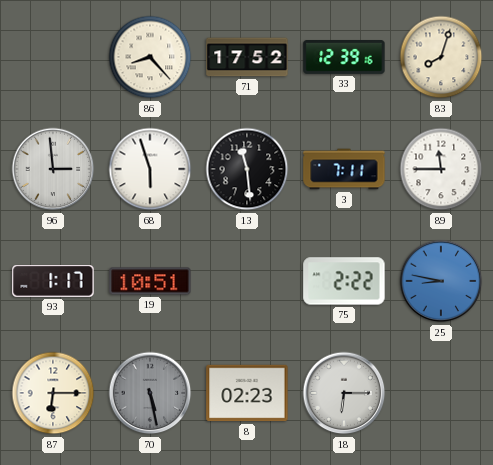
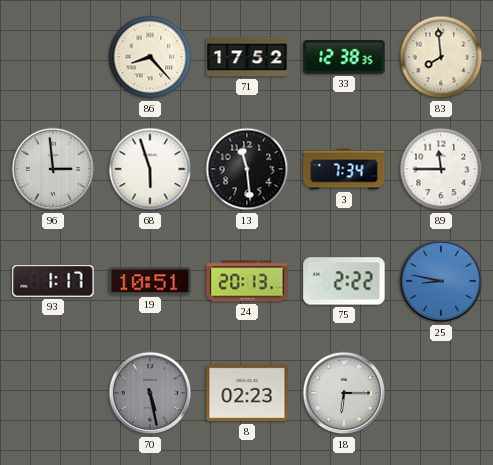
33: 12:39 -> 12:38 (344, 58)
83: 8:03 -> 7:59 (441, 57)
3: 7:11 -> 7:34 (344, 169)
24: none -> 20:13 (247, 281)
87: 6:15 -> none (53, 393)
